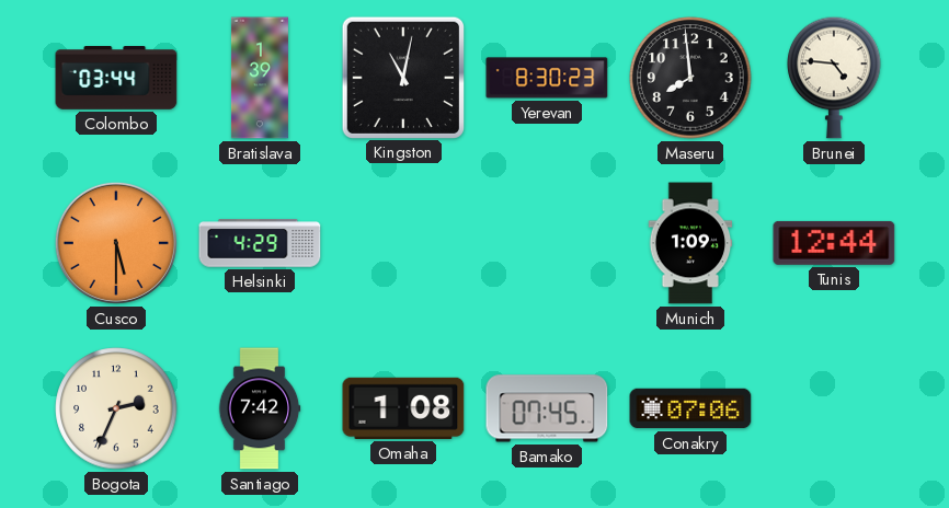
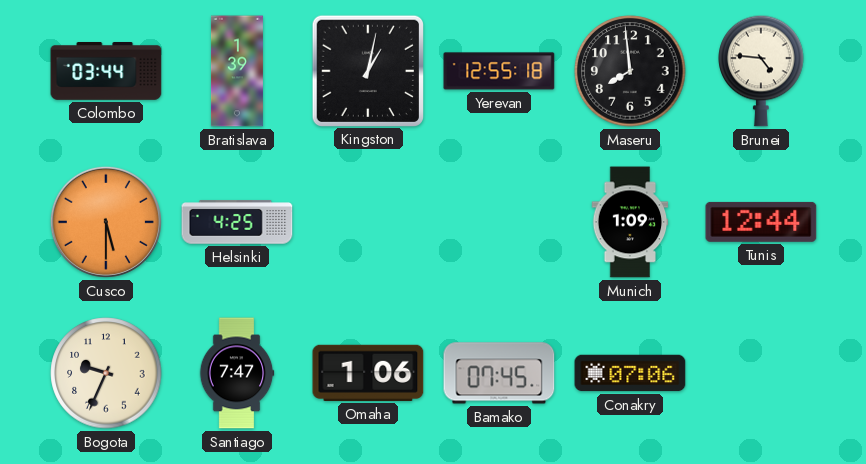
Kingston: 11:02 -> 1:02 (367, 70)
Yerevan: 8:30 -> 12:55 (499, 71)
Helsinki: 4:29 -> 4:25 (237, 222)
Bogota: 2:34 -> 9:34 (106, 373)
Santiago: 7:42 -> 7:47 (237, 373)
Omaha: 1:08 -> 1:06 (368, 373)
